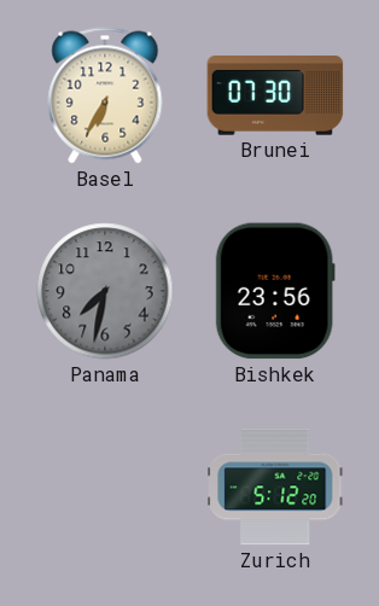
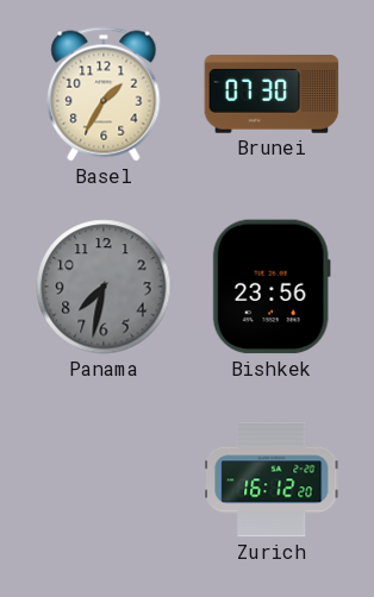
Basel: 6:35 -> 1:35 (104, 94)
Zurich: 5:12 -> 16:12 (272, 479)
